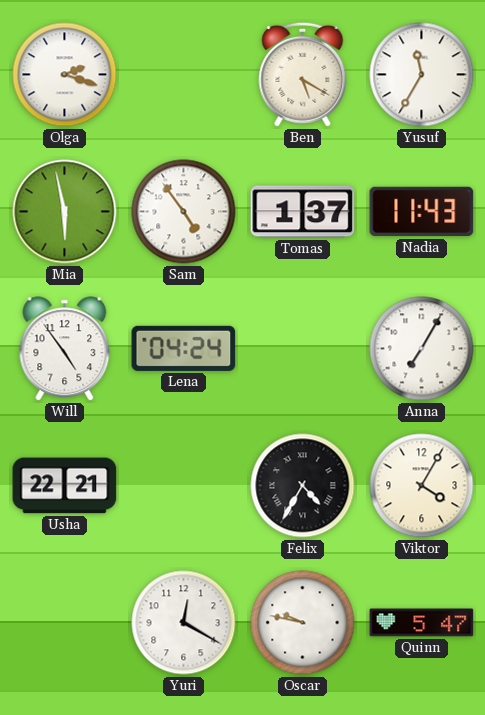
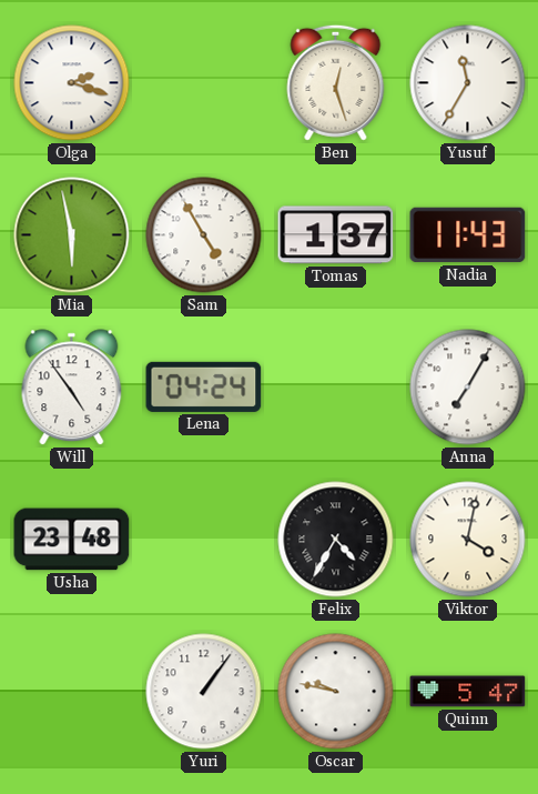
Ben: 5:20 -> 12:27 (336, 82)
Sam: 4:54 -> 4:55 (204, 235)
Usha: 22:21 -> 23:48 (72, 540)
Viktor: 4:05 -> 4:02 (468, 540)
Yuri: 12:20 -> 1:06 (204, 692)
